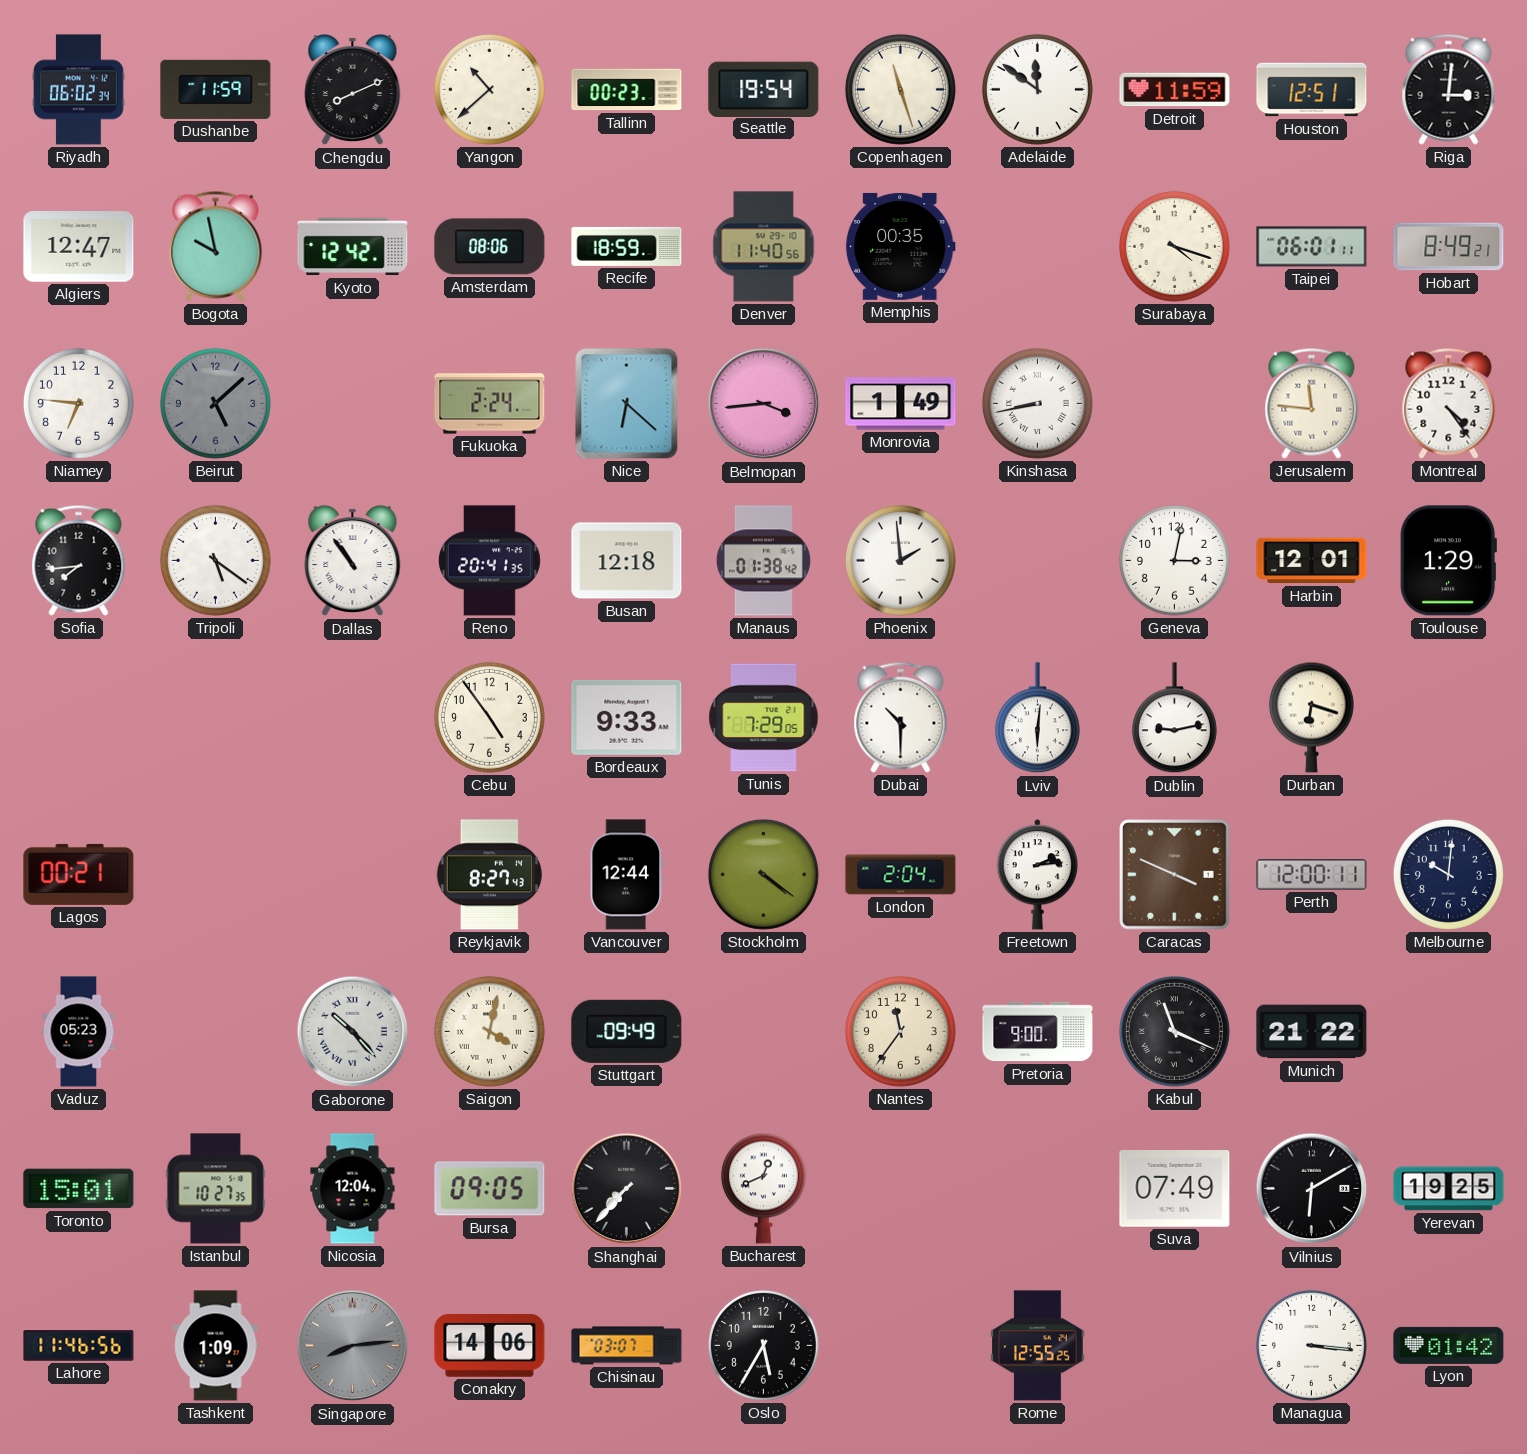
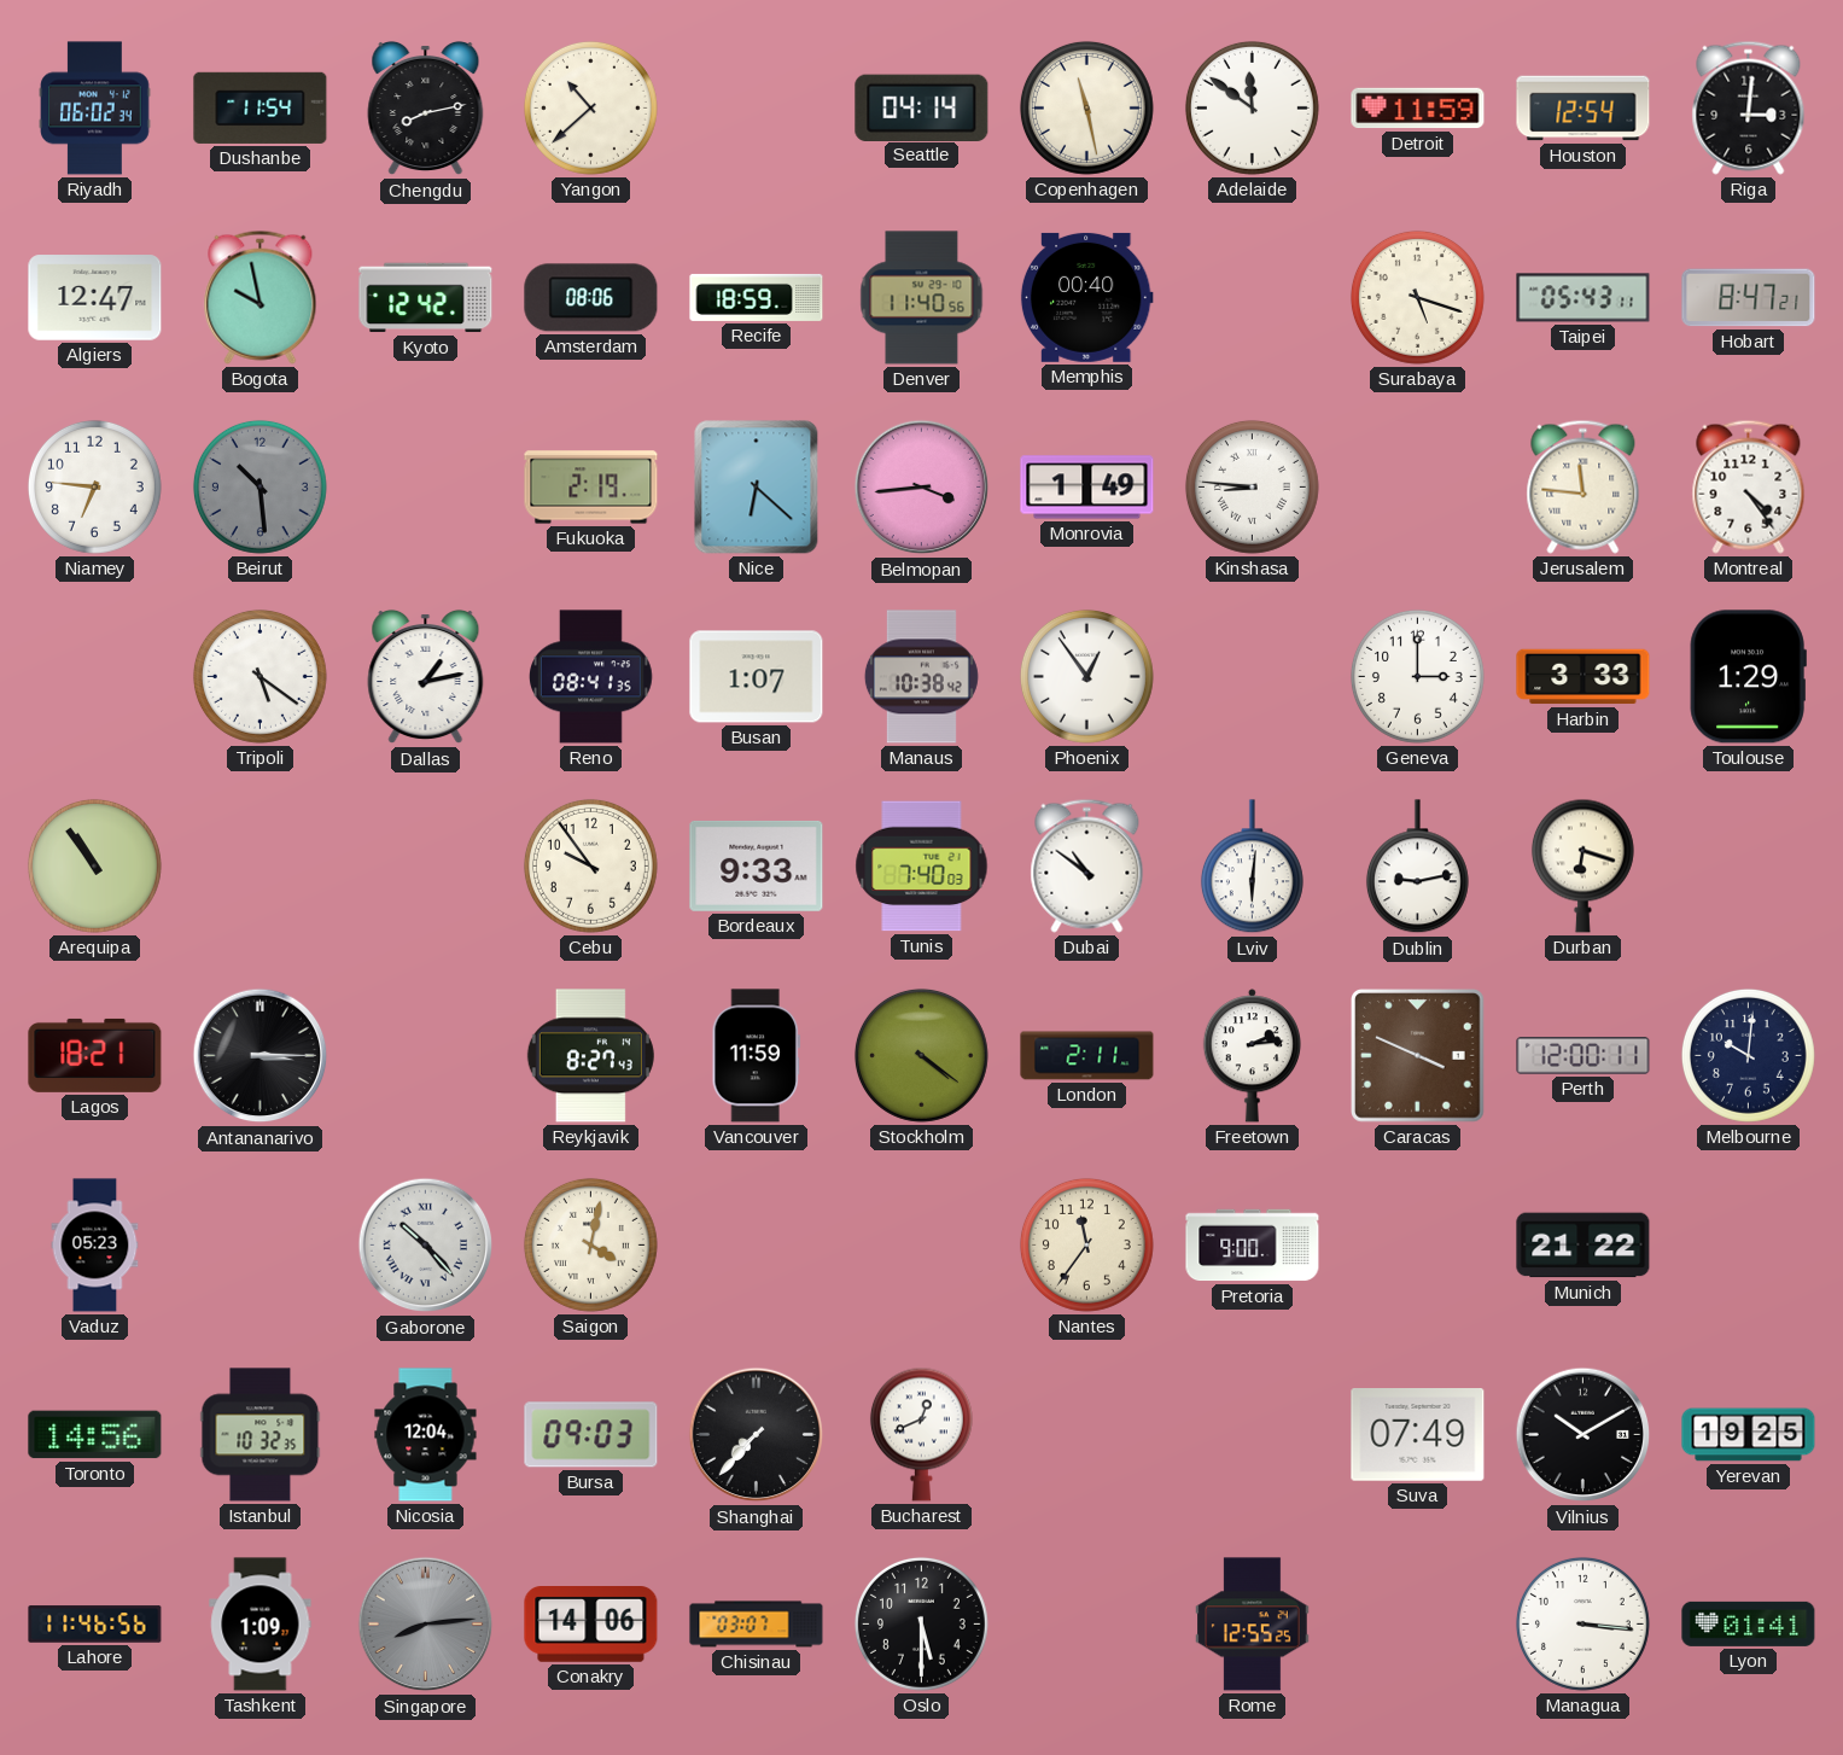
Dushanbe: 11:59 -> 11:54 (261, 107)
Chengdu: 8:11 -> 8:13 (426, 109)
Tallinn: 00:23 -> none (627, 90)
Seattle: 19:54 -> 04:14 (922, 107)
Copenhagen: 11:27 -> 11:28 (1086, 107)
Houston: 12:51 -> 12:54 (1584, 109)
Memphis: 00:35 -> 00:40 (1086, 297)
Surabaya: 4:18 -> 5:18 (1417, 297)
Taipei: 06:01 -> 05:43 (1584, 298)
Hobart: 8:49 -> 8:47 (1749, 298)
Beirut: 5:08 -> 10:29 (259, 486)
Fukuoka: 2:24 -> 2:19 (591, 488)
Kinshasa: 8:43 -> 8:46 (1252, 486)
Sofia: 7:44 -> none (79, 560)
Dallas: 10:54 -> 1:13 (426, 677)
Reno: 20:41 -> 08:41 (591, 677)
Busan: 12:18 -> 1:07 (757, 677)
Manaus: 01:38 -> 10:38 (921, 677)
Phoenix: 1:59 -> 12:54 (1086, 676)
Geneva: 3:02 -> 3:00 (1417, 676)
Harbin: 12:01 -> 3:33 (1584, 677)
Arequipa: none -> 10:54 (94, 865)
Cebu: 4:54 -> 9:54 (590, 865)
Tunis: 7:29 -> 7:40 (922, 867)
Dubai: 10:30 -> 10:51 (1087, 865)
Lagos: 00:21 -> 18:21 (95, 1055)
Antananarivo: none -> 3:15 (261, 1056)
Vancouver: 12:44 -> 11:59 (756, 1056)
London: 2:04 -> 2:11 (1087, 1056)
Stuttgart: 09:49 -> none (627, 1031)
Kabul: 11:19 -> none (1174, 1031)
Toronto: 15:01 -> 14:56 (95, 1435)
Istanbul: 10:27 -> 10:32 (261, 1435)
Bursa: 09:05 -> 09:03 (591, 1435)
Vilnius: 6:10 -> 10:10 (1584, 1435)
Oslo: 5:35 -> 5:30 (921, 1623)
Lyon: 01:42 -> 01:41 (1749, 1623)
